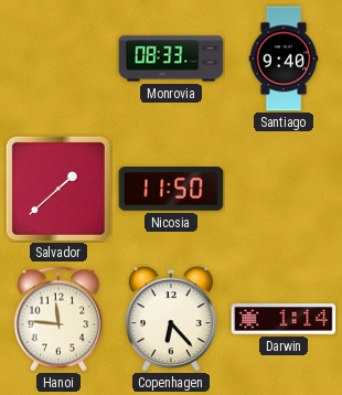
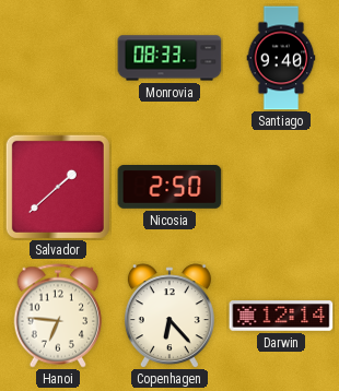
Nicosia: 11:50 -> 2:50 (169, 188)
Hanoi: 11:46 -> 6:46 (58, 316)
Darwin: 1:14 -> 12:14 (281, 316)
